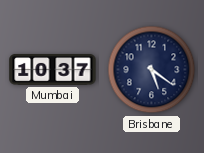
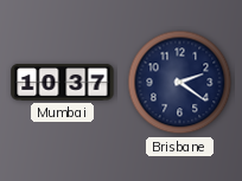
Brisbane: 5:21 -> 2:21 (180, 83)
